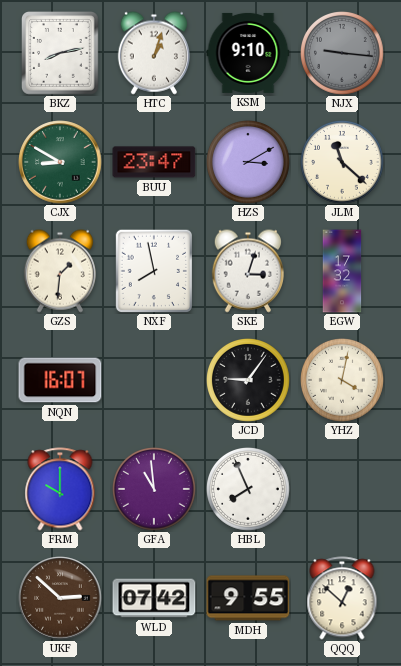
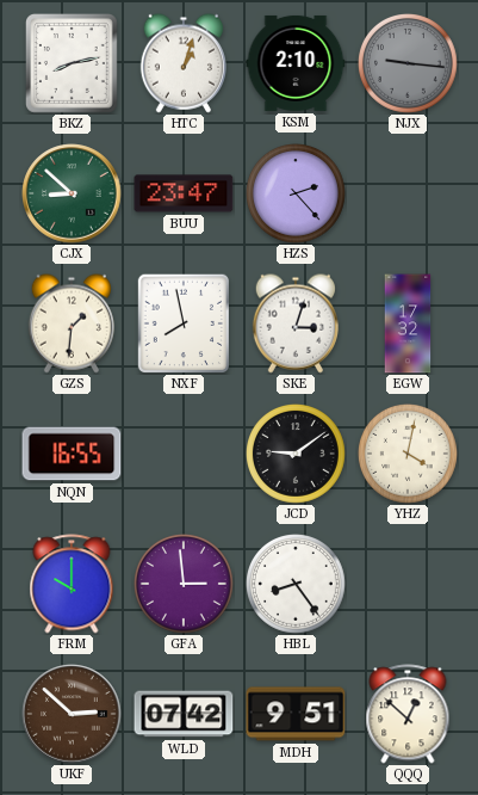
KSM: 9:10 -> 2:10 (296, 63)
CJX: 8:50 -> 8:52 (72, 193)
HZS: 3:10 -> 2:23 (297, 195)
JLM: 11:22 -> none (343, 163)
NQN: 16:07 -> 16:55 (72, 454)
JCD: 9:06 -> 9:09 (297, 455)
GFA: 10:59 -> 2:59 (185, 585)
HBL: 7:56 -> 8:24 (297, 585)
MDH: 9:55 -> 9:51 (296, 714)
